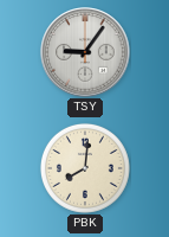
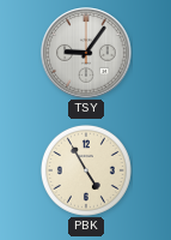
PBK: 8:01 -> 4:55 (86, 170)
